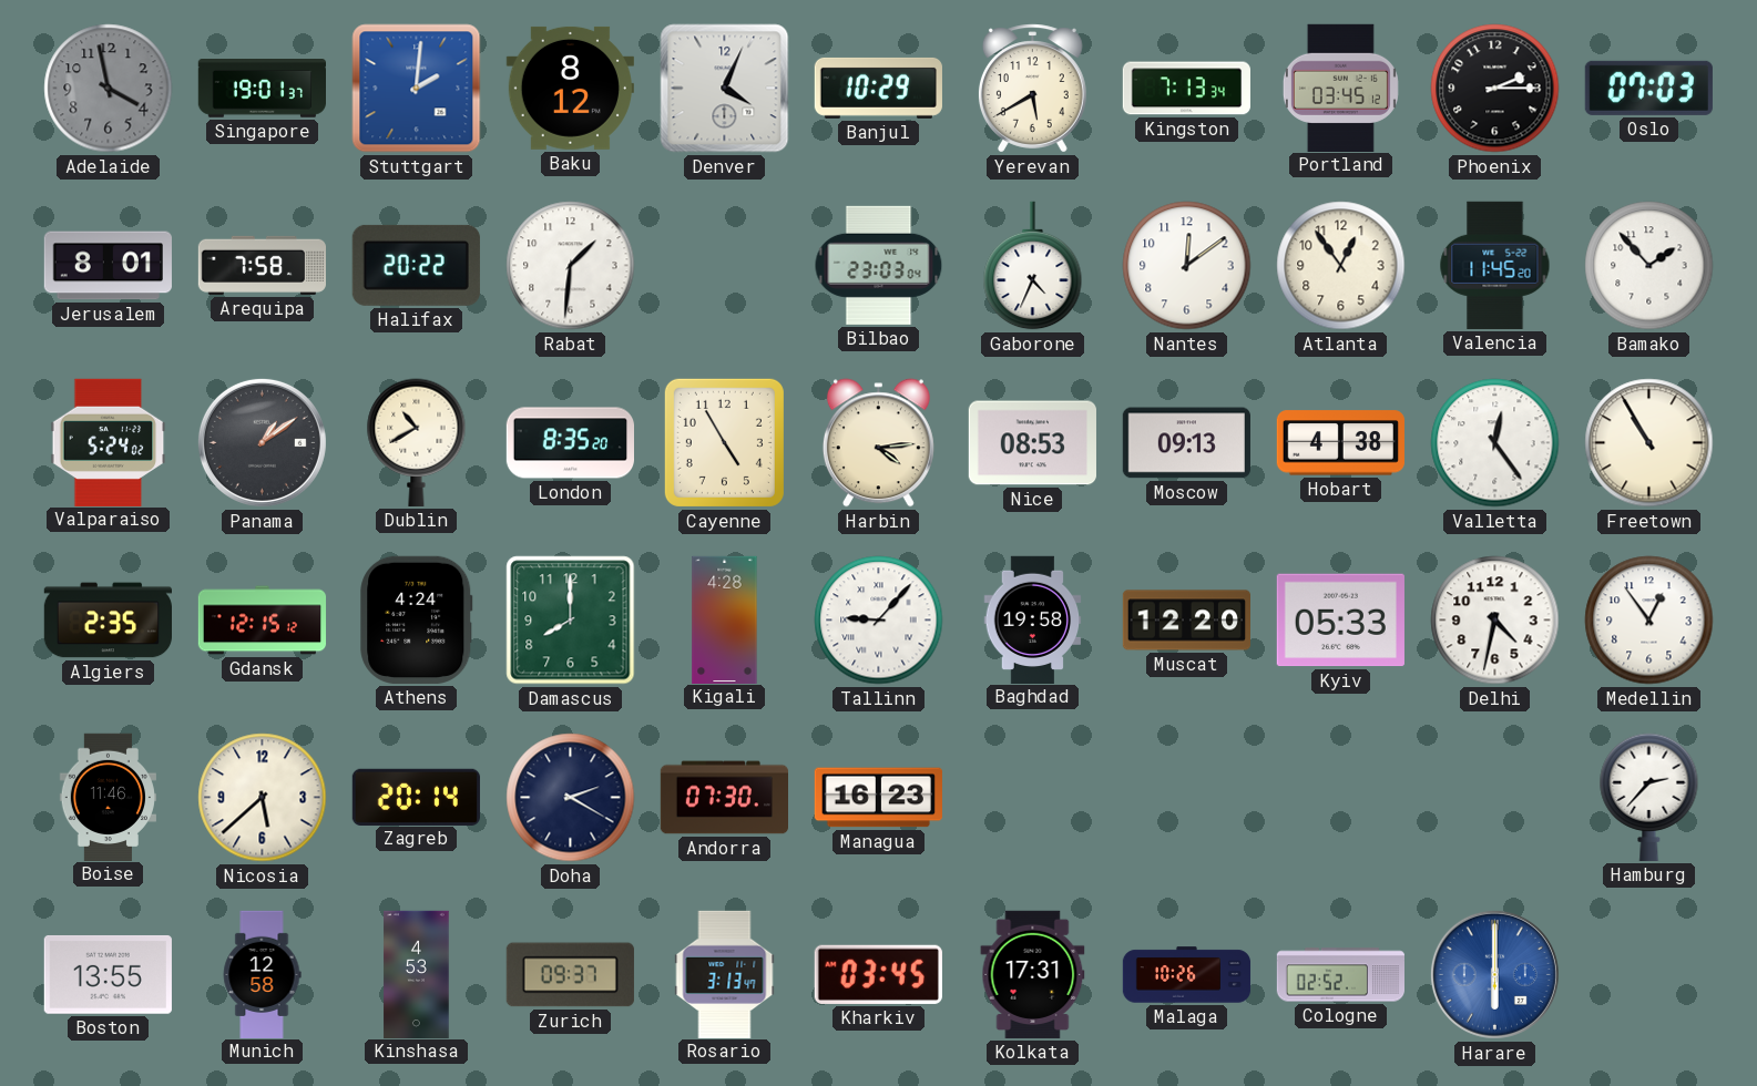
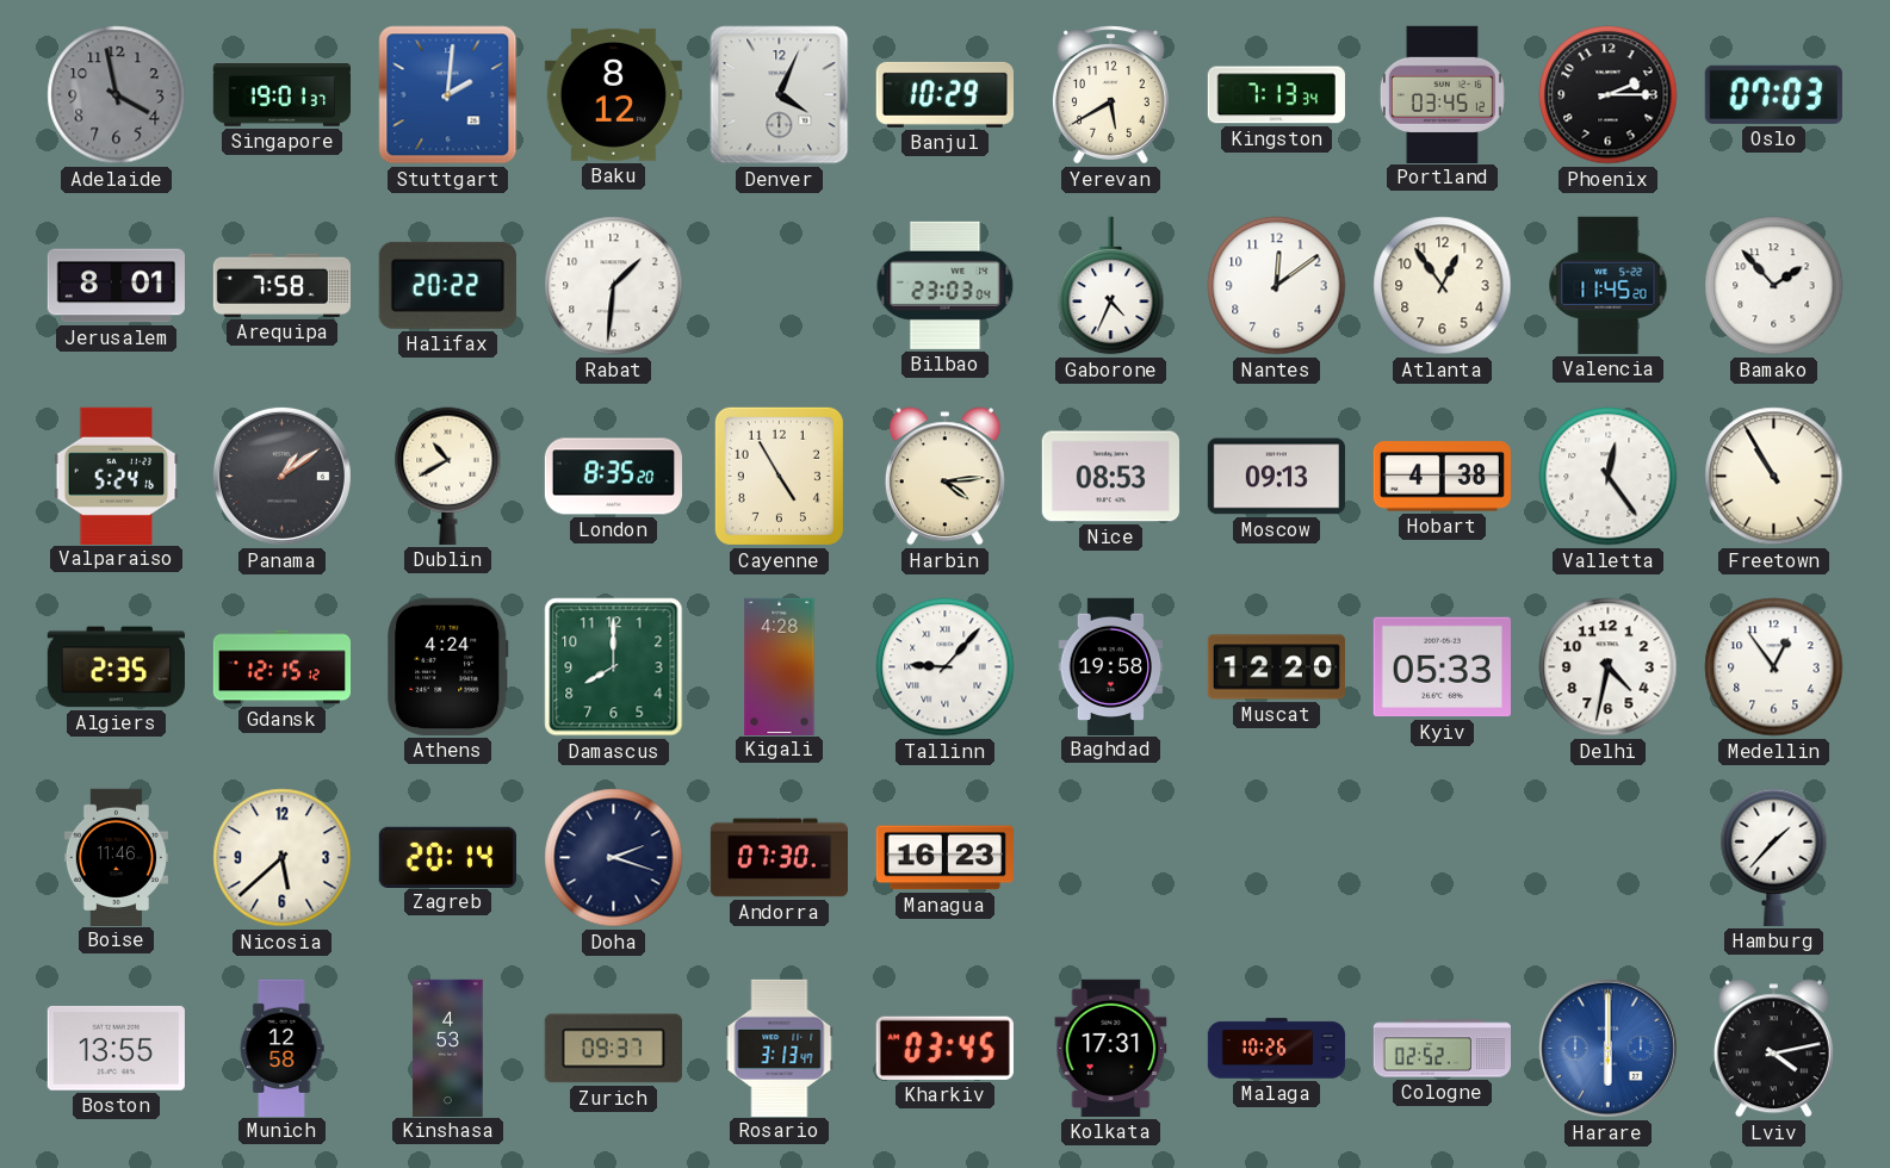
Valparaiso: 5:24:02 -> 5:24:16 (117, 476)
Doha: 2:20 -> 2:18 (614, 858)
Hamburg: 2:37 -> 1:37 (1774, 857)
Lviv: none -> 4:13 (1773, 1049)
